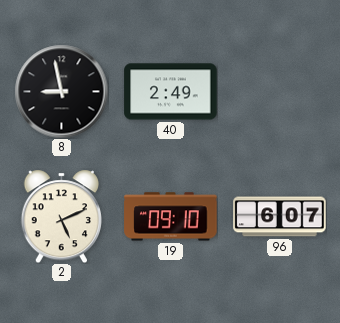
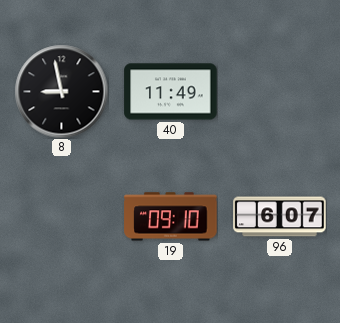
40: 2:49 -> 11:49 (171, 92)
2: 5:11 -> none (61, 216)
